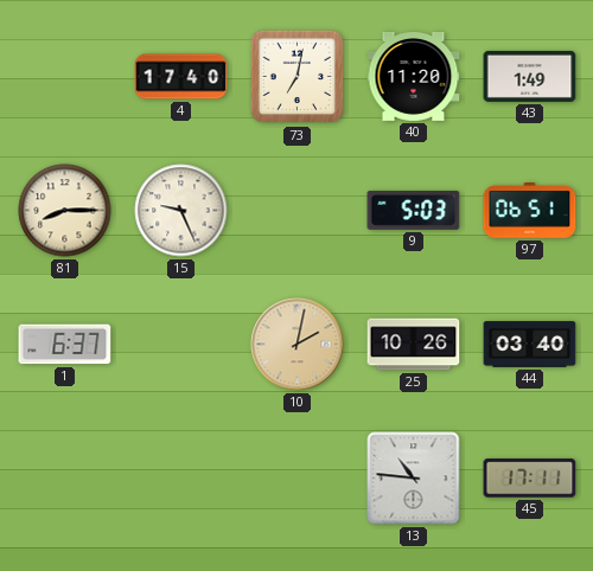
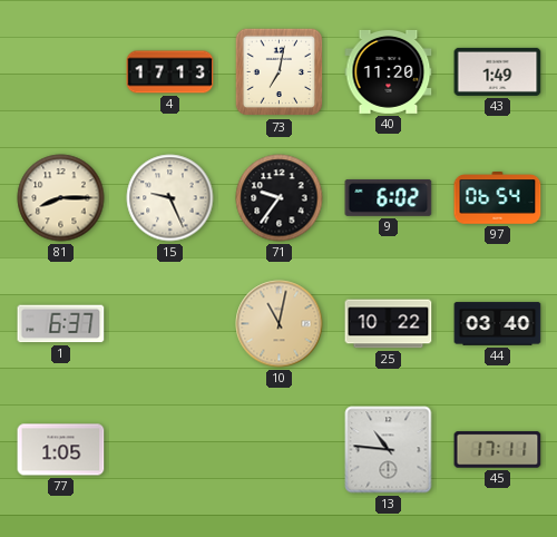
4: 17:40 -> 17:13 (170, 72)
71: none -> 9:36 (280, 198)
9: 5:03 -> 6:02 (389, 197)
97: 06:51 -> 06:54 (498, 198)
10: 2:02 -> 11:02 (280, 324)
25: 10:26 -> 10:22 (389, 324)
77: none -> 1:05 (61, 450)
